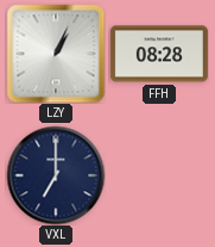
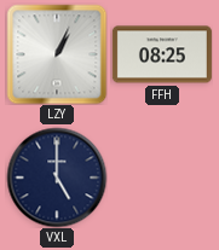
FFH: 08:28 -> 08:25 (162, 54)
VXL: 7:00 -> 5:00 (57, 178)
